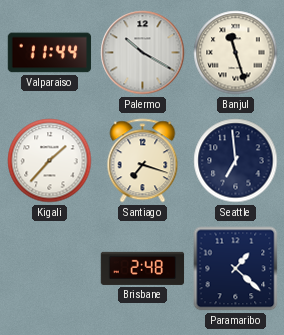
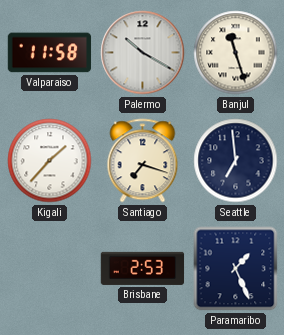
Valparaiso: 11:44 -> 11:58 (50, 53)
Brisbane: 2:48 -> 2:53 (143, 268)
Paramaribo: 1:22 -> 1:26 (236, 269)
